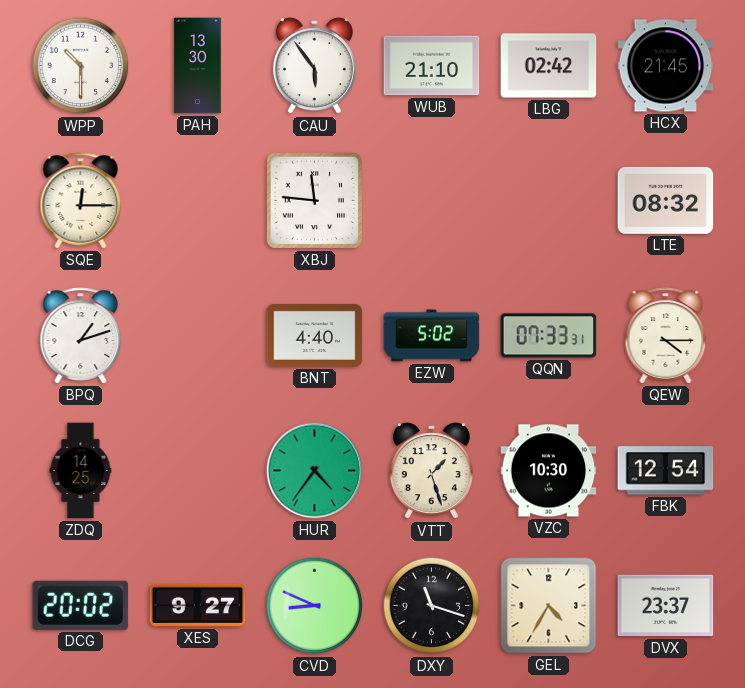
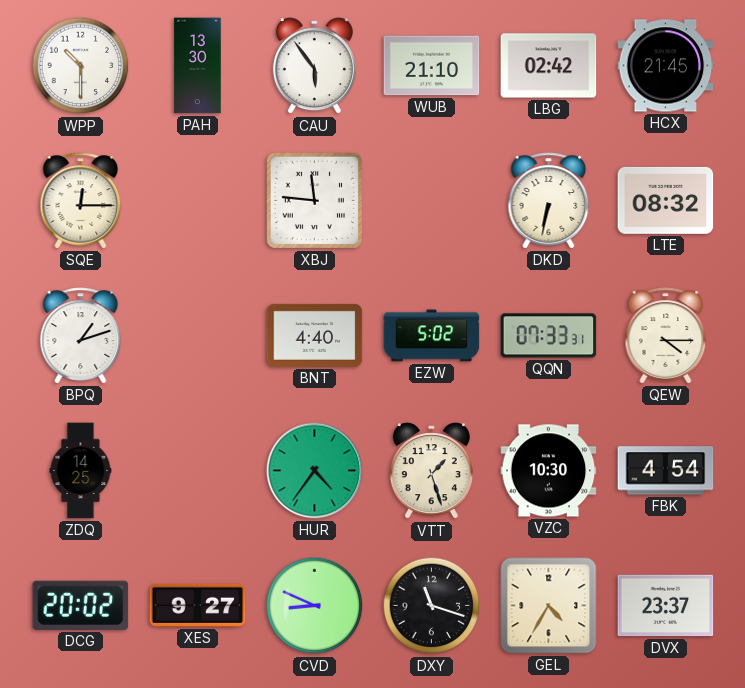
DKD: none -> 6:32 (549, 201)
FBK: 12:54 -> 4:54 (666, 471)
